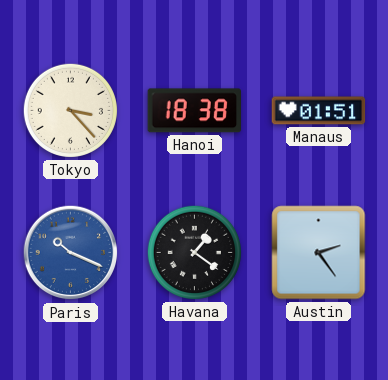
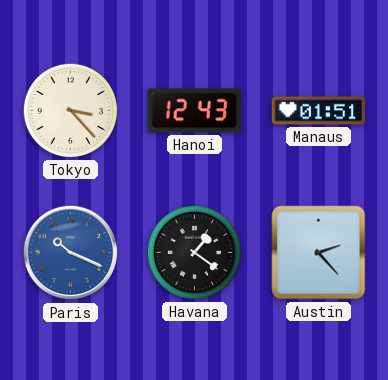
Hanoi: 18:38 -> 12:43 (194, 111)
Austin: 2:24 -> 2:23 (319, 253)
